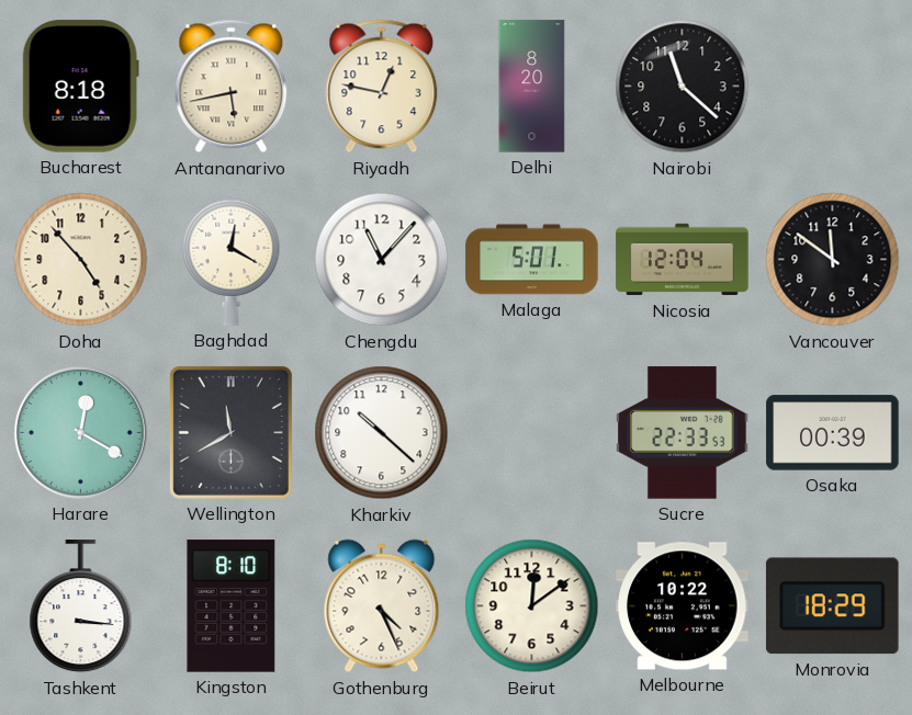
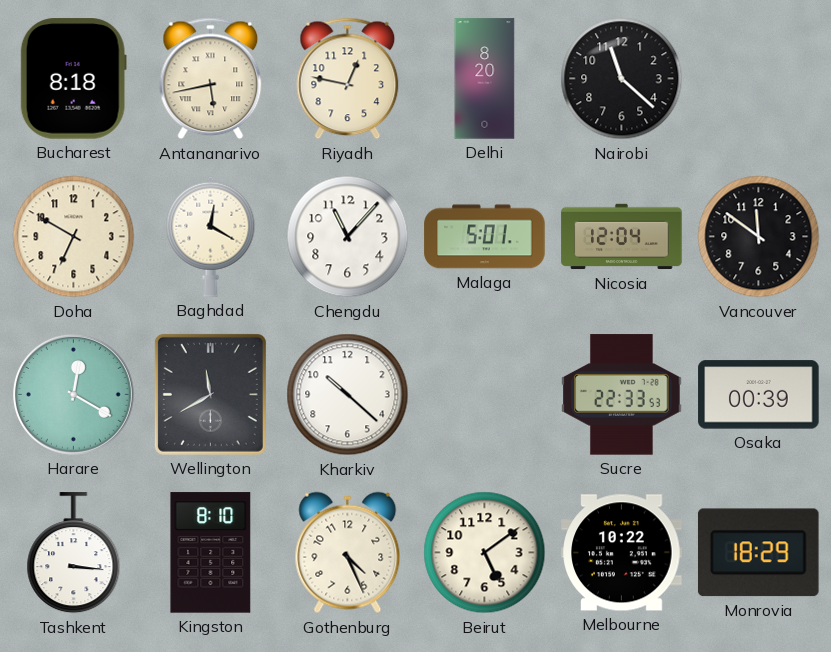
Doha: 4:53 -> 6:50 (74, 237)
Beirut: 12:09 -> 5:09 (485, 553)
